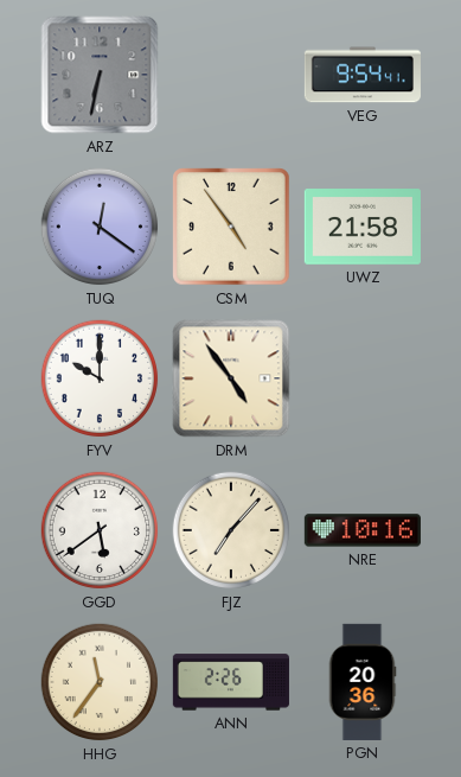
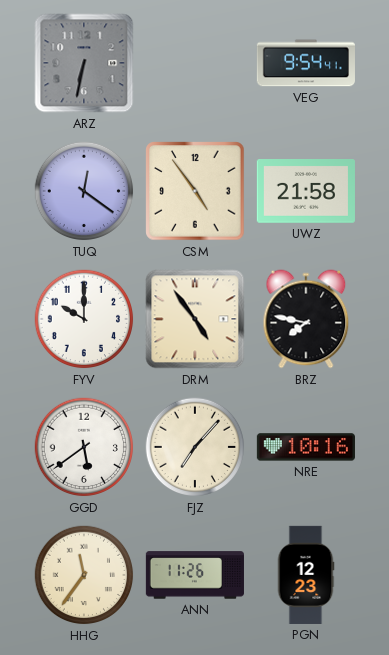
BRZ: none -> 7:47 (306, 319)
ANN: 2:26 -> 11:26 (195, 575)
PGN: 20:36 -> 12:23 (306, 575)
